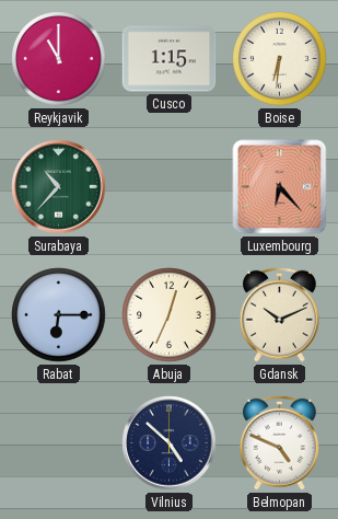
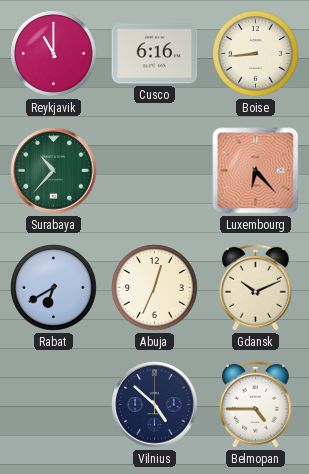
Cusco: 1:15 -> 6:16 (155, 54)
Boise: 6:31 -> 8:44 (256, 54)
Rabat: 6:15 -> 6:40 (54, 288)
Belmopan: 4:49 -> 4:45 (255, 404)
